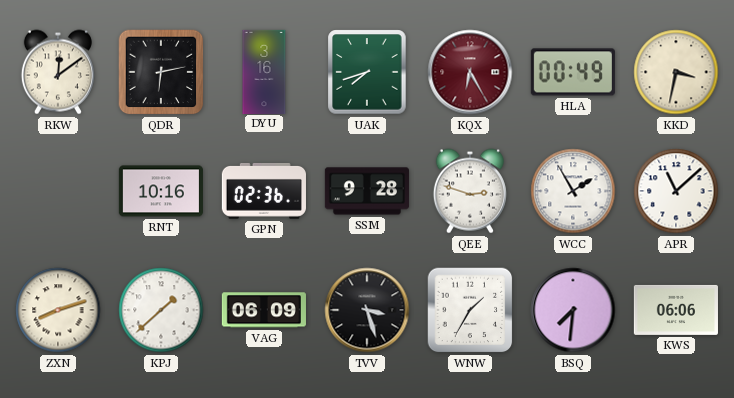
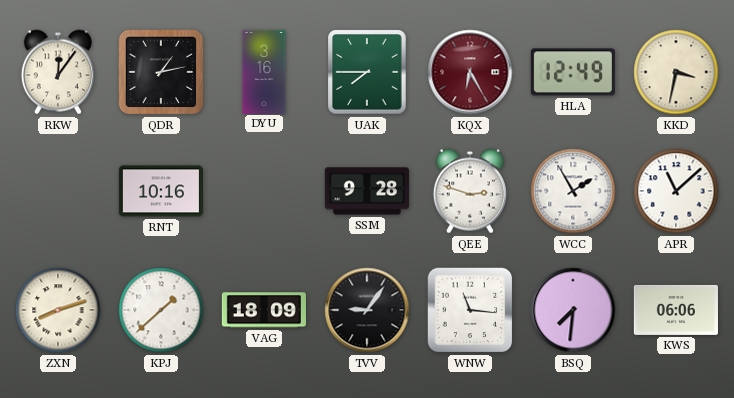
RKW: 12:09 -> 12:06 (58, 72)
QDR: 6:13 -> 1:13 (161, 72)
UAK: 7:42 -> 7:45 (367, 72)
HLA: 00:49 -> 12:49 (573, 72)
GPN: 02:36 -> none (264, 191)
VAG: 06:09 -> 18:09 (264, 310)
TVV: 3:27 -> 9:06 (367, 310)
WNW: 1:35 -> 11:16 (470, 310)
